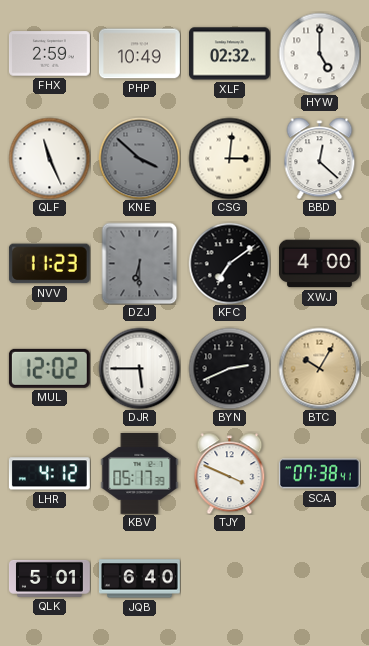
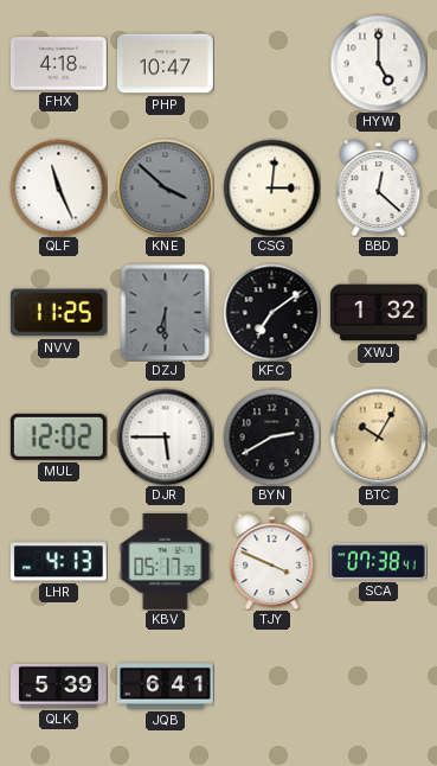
FHX: 2:59 -> 4:18 (58, 64)
PHP: 10:49 -> 10:47 (165, 64)
XLF: 02:32 -> none (229, 54)
NVV: 11:23 -> 11:25 (58, 313)
XWJ: 4:00 -> 1:32 (378, 313)
BYN: 2:41 -> 2:40 (271, 436)
LHR: 4:12 -> 4:13 (58, 562)
QLK: 5:01 -> 5:39 (58, 685)
JQB: 6:40 -> 6:41 (166, 687)
